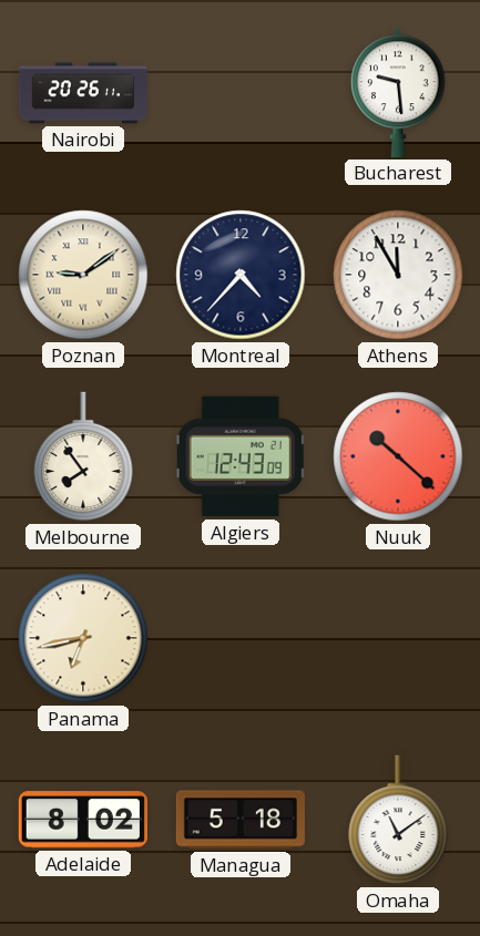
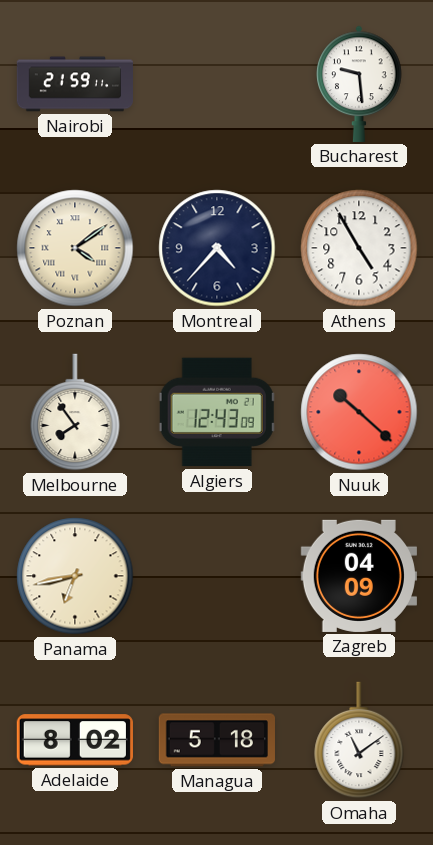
Nairobi: 20:26 -> 21:59 (74, 84)
Poznan: 9:09 -> 4:09 (75, 248)
Athens: 11:55 -> 4:55 (359, 248)
Zagreb: none -> 04:09 (359, 576)
